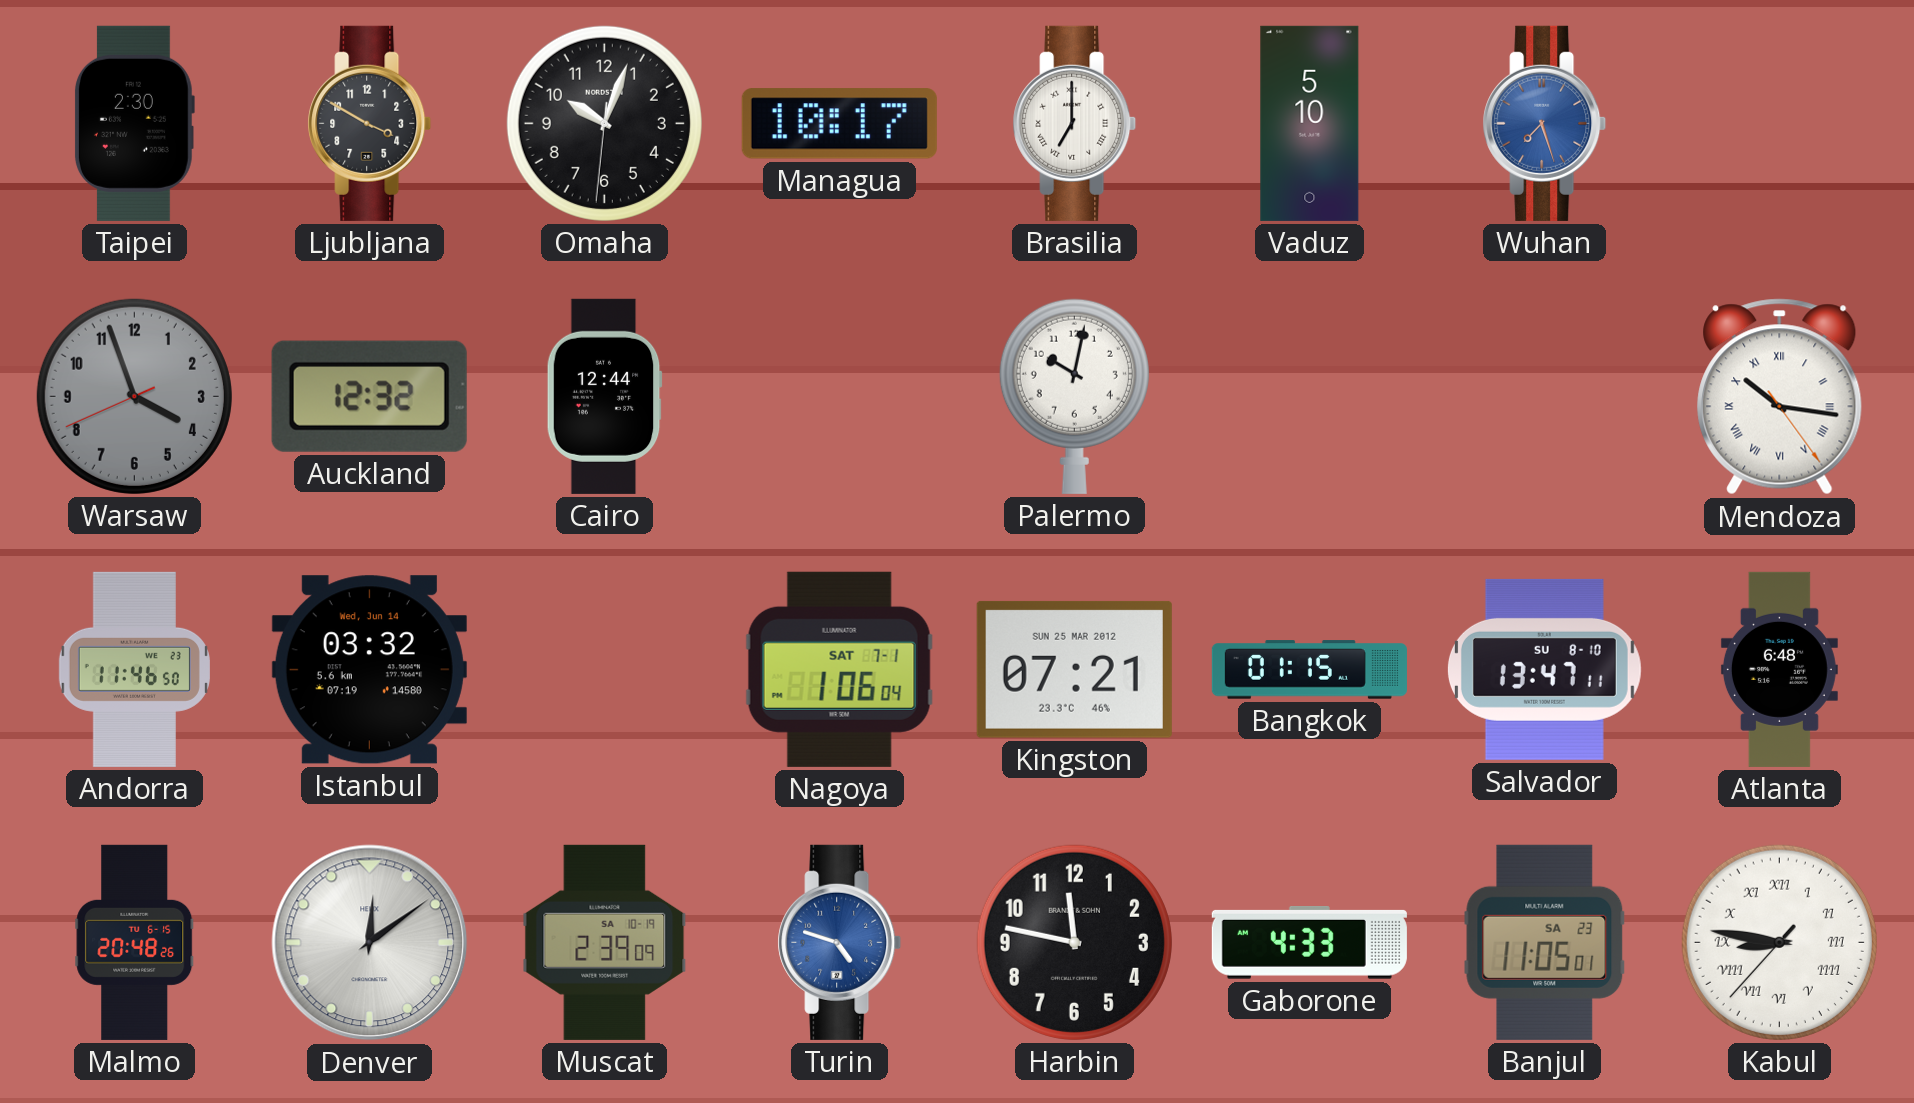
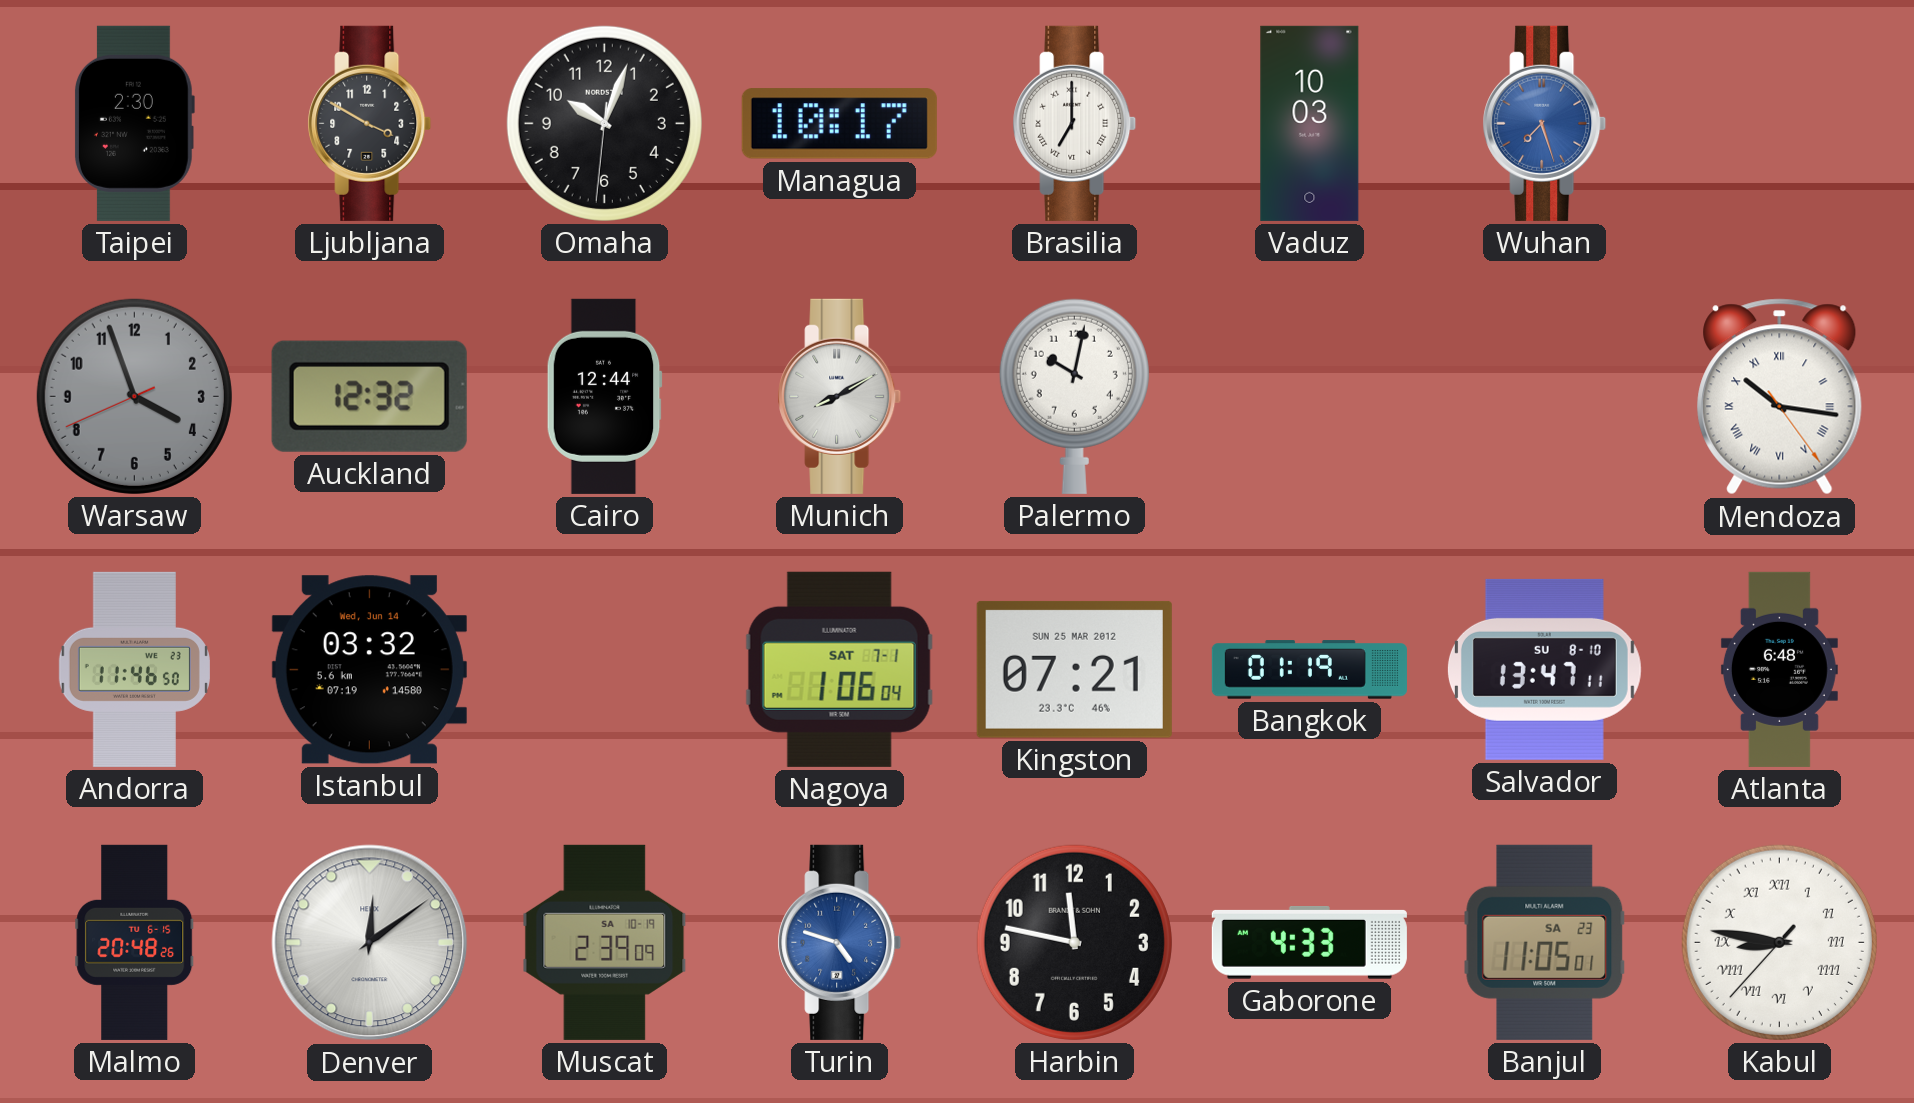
Vaduz: 5:10 -> 10:03 (1310, 123)
Munich: none -> 8:10 (840, 396)
Bangkok: 01:15 -> 01:19 (1309, 670)
